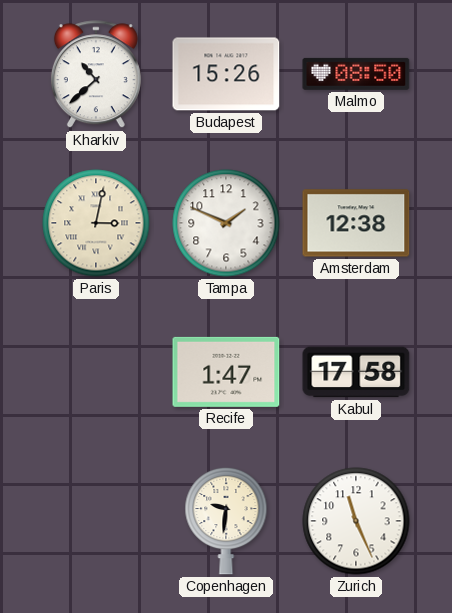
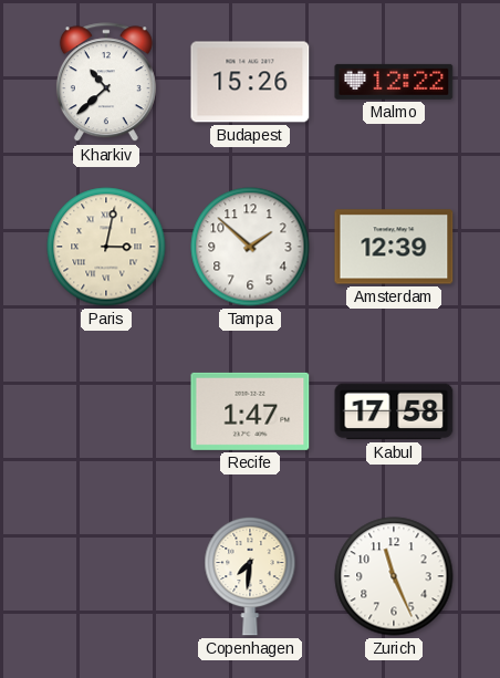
Malmo: 08:50 -> 12:22 (394, 82)
Tampa: 1:49 -> 1:52 (250, 247)
Amsterdam: 12:38 -> 12:39 (394, 247)
Copenhagen: 9:31 -> 7:31 (250, 576)
